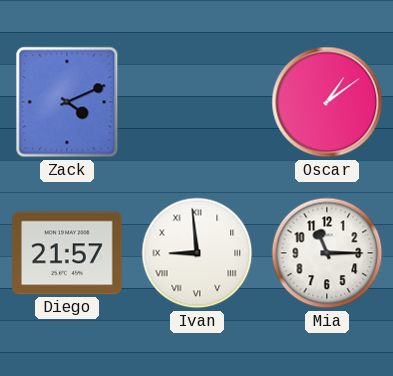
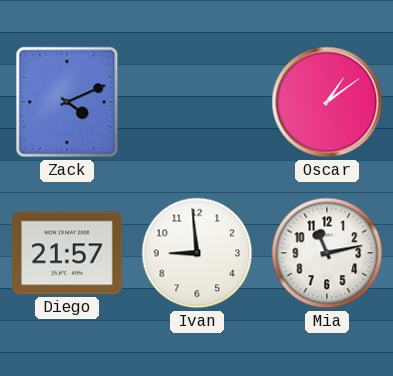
Ivan numerals: Roman -> Arabic (197, 253)
Mia: 11:15 -> 11:13 (327, 253)
